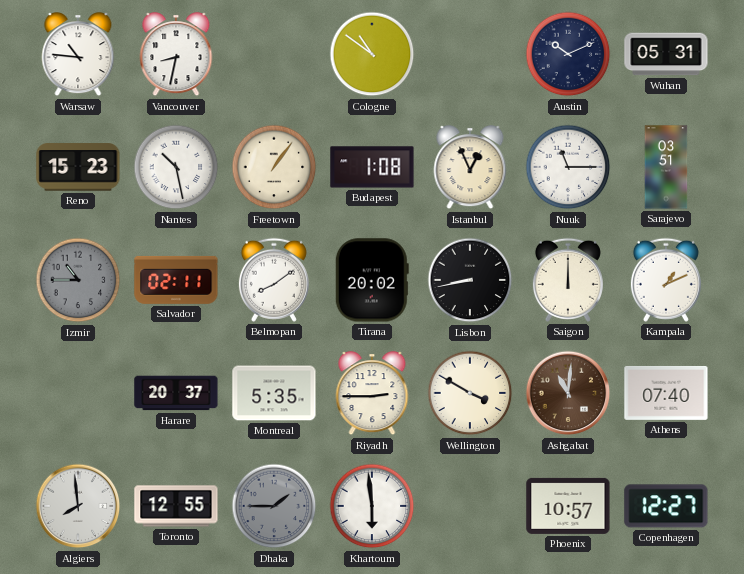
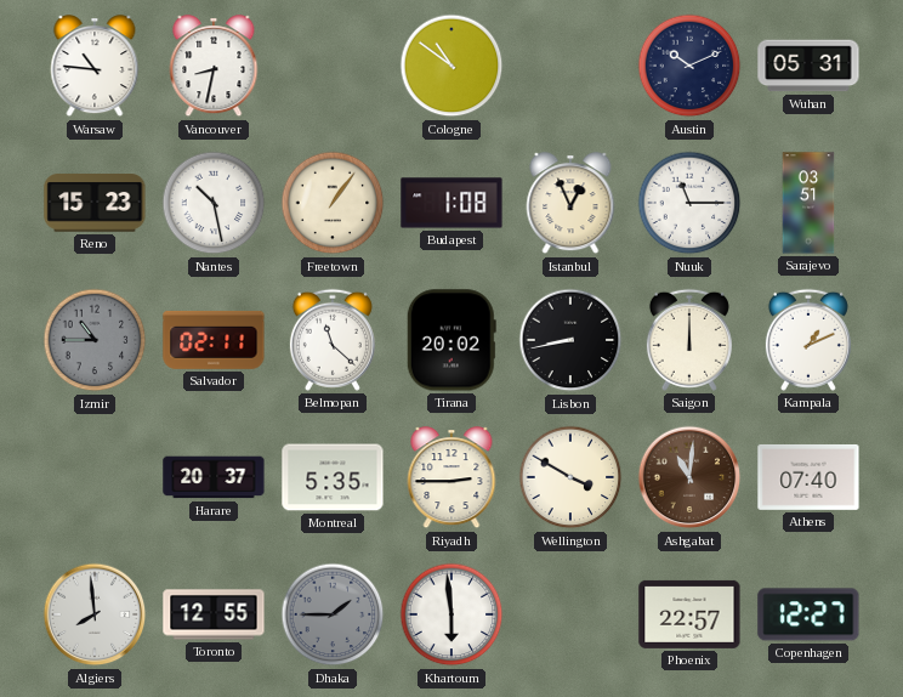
Belmopan: 8:09 -> 11:22 (333, 340)
Phoenix: 10:57 -> 22:57 (689, 614)
